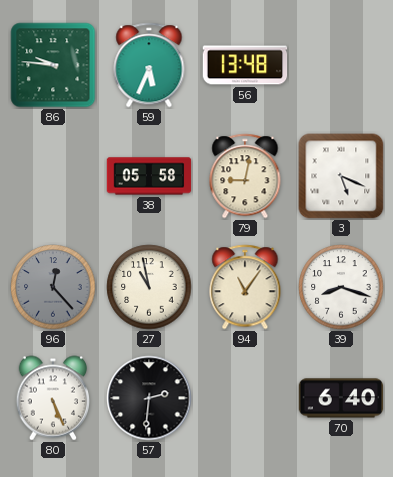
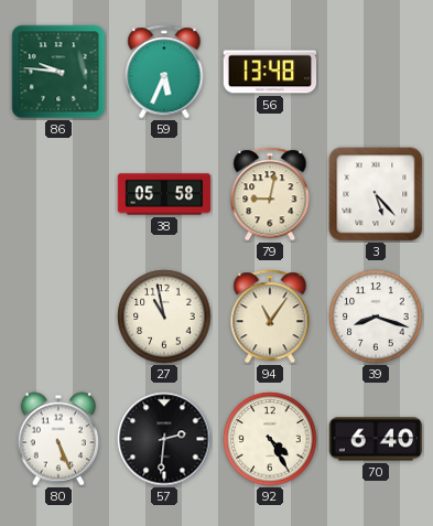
3: 5:19 -> 5:23 (376, 194)
96: 12:23 -> none (53, 287)
92: none -> 4:25 (270, 439)
